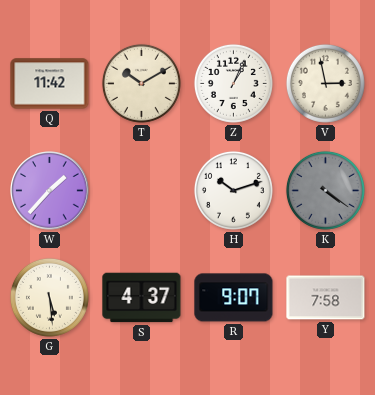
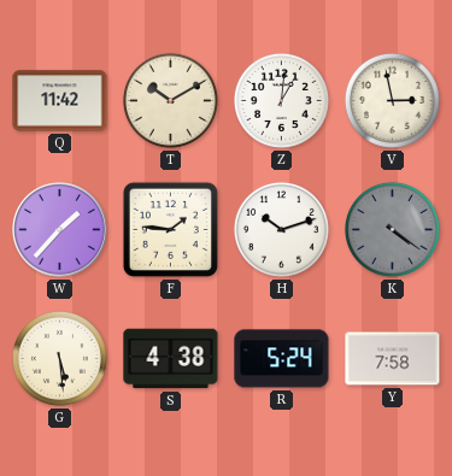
Z: 1:04 -> 1:01 (281, 100)
F: none -> 1:46 (170, 229)
S: 4:37 -> 4:38 (171, 359)
R: 9:07 -> 5:24 (282, 359)
